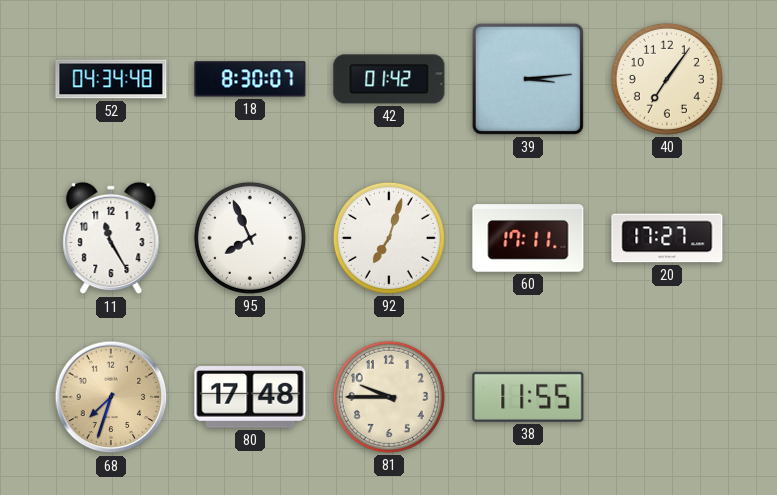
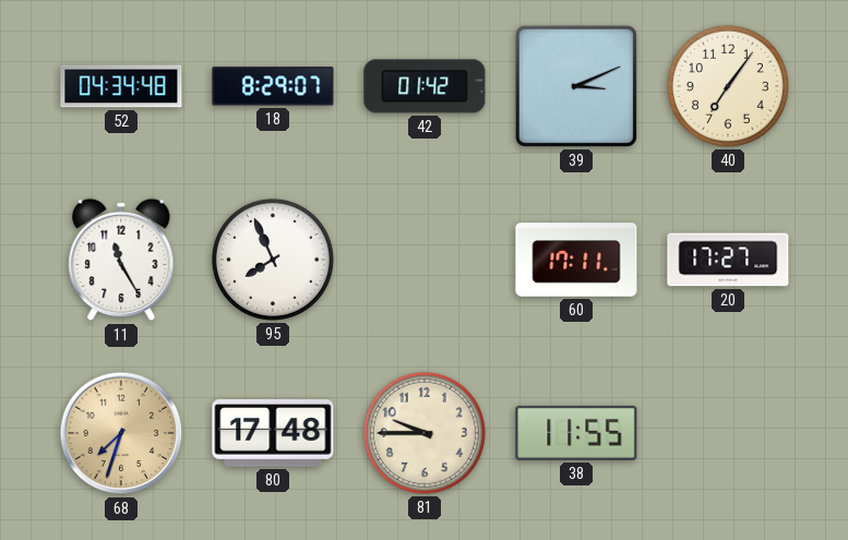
18: 8:30 -> 8:29 (273, 86)
39: 3:14 -> 3:11 (576, 86)
92: 7:03 -> none (389, 238)
